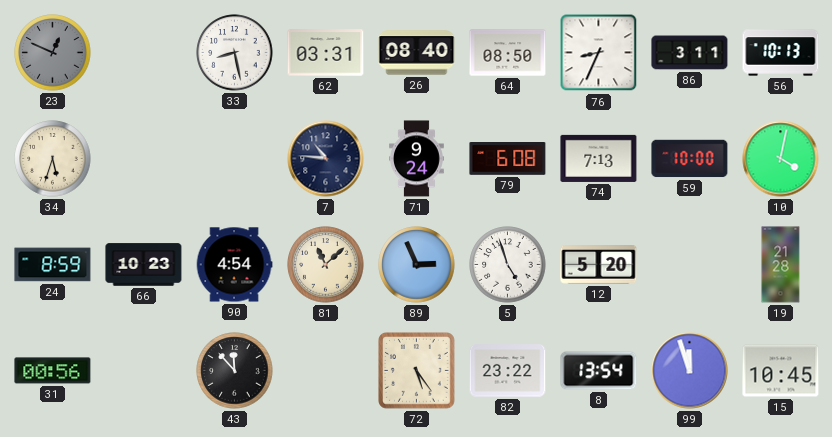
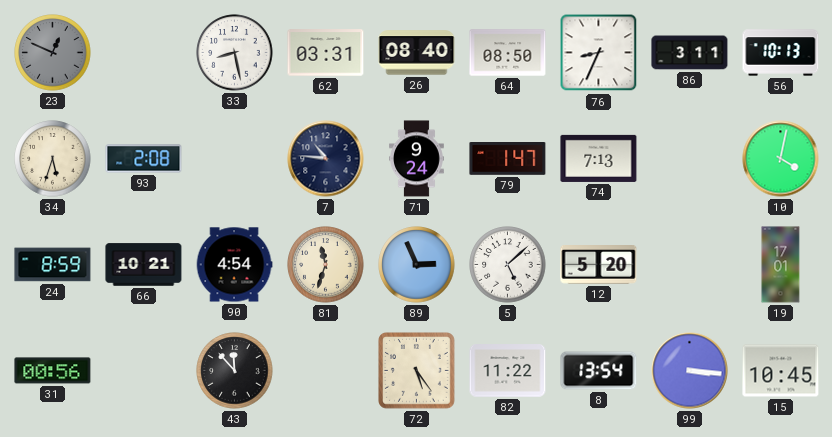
93: none -> 2:08 (144, 159)
79: 6:08 -> 1:47 (508, 159)
59: 10:00 -> none (690, 159)
66: 10:23 -> 10:21 (144, 265)
81: 11:08 -> 11:33 (326, 265)
5: 4:57 -> 5:08 (508, 265)
19: 21:28 -> 17:01 (781, 265)
82: 23:22 -> 11:22 (508, 371)
99: 11:57 -> 3:16 (690, 371)
